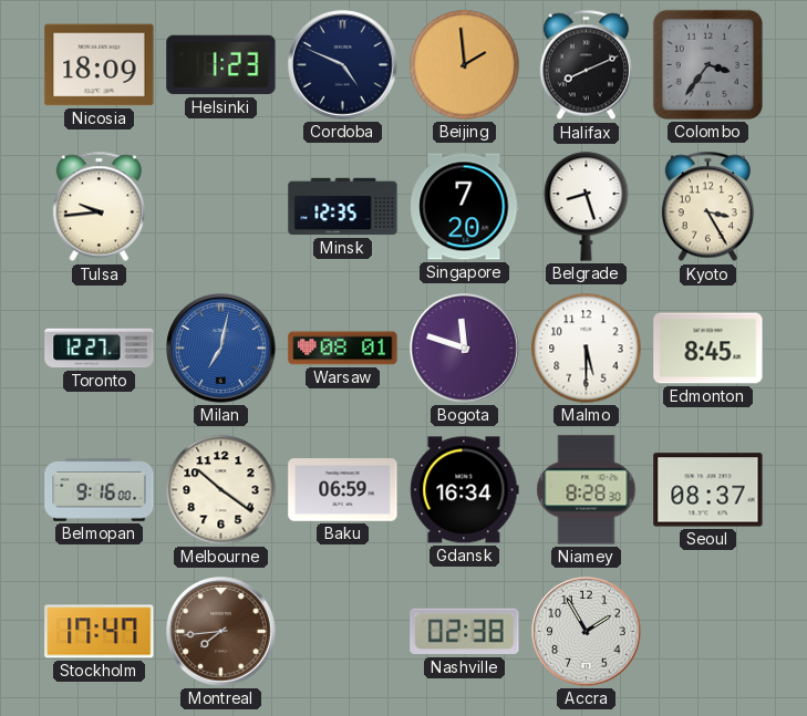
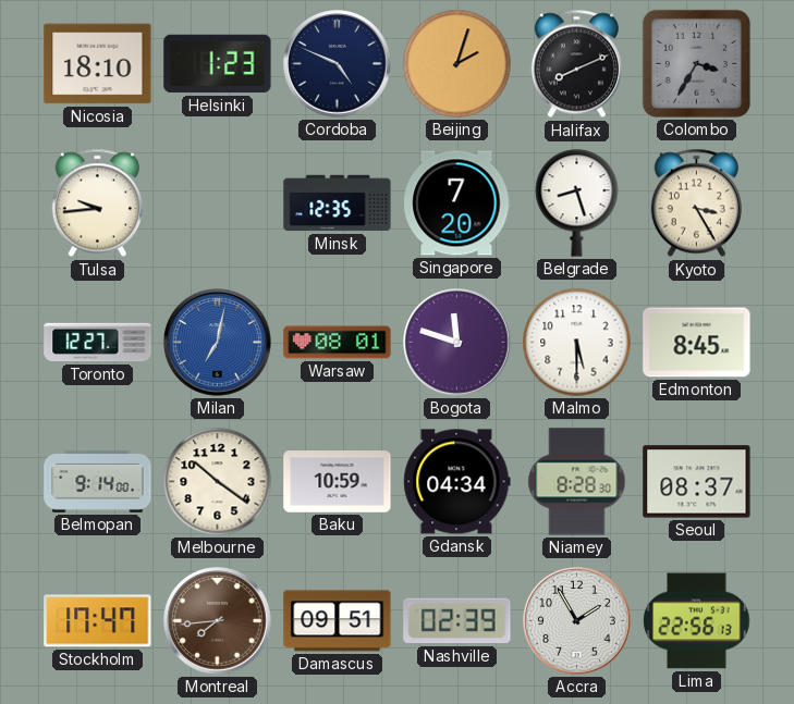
Nicosia: 18:09 -> 18:10 (98, 64)
Beijing: 1:59 -> 2:03 (457, 64)
Colombo: 3:36 -> 3:35 (696, 63)
Belmopan: 9:16 -> 9:14 (98, 481)
Baku: 06:59 -> 10:59 (338, 482)
Gdansk: 16:34 -> 04:34 (457, 482)
Damascus: none -> 09:51 (338, 621)
Nashville: 02:38 -> 02:39 (457, 621)
Lima: none -> 22:56 (697, 621)
